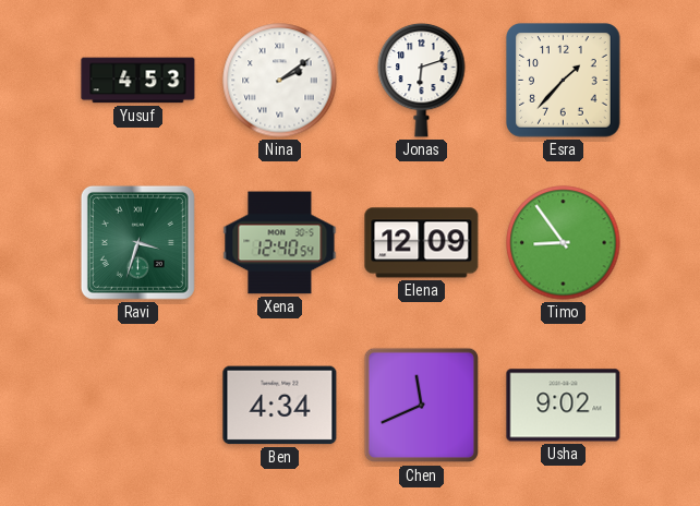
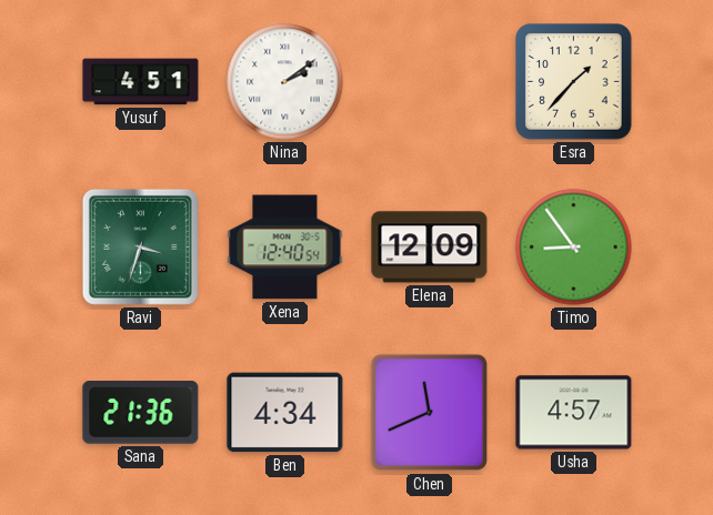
Yusuf: 4:53 -> 4:51 (141, 82)
Jonas: 6:12 -> none (422, 80)
Sana: none -> 21:36 (141, 413)
Usha: 9:02 -> 4:57 (574, 413)
